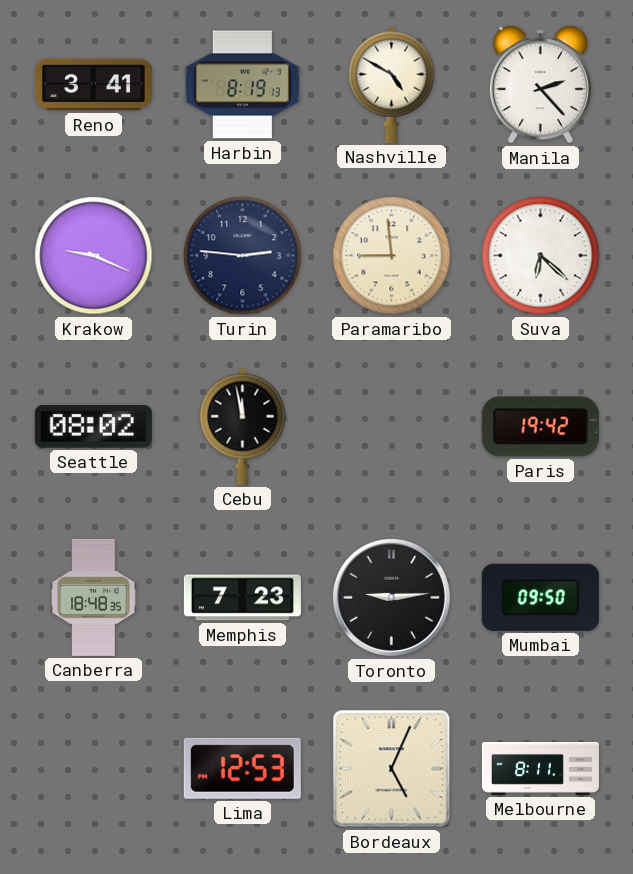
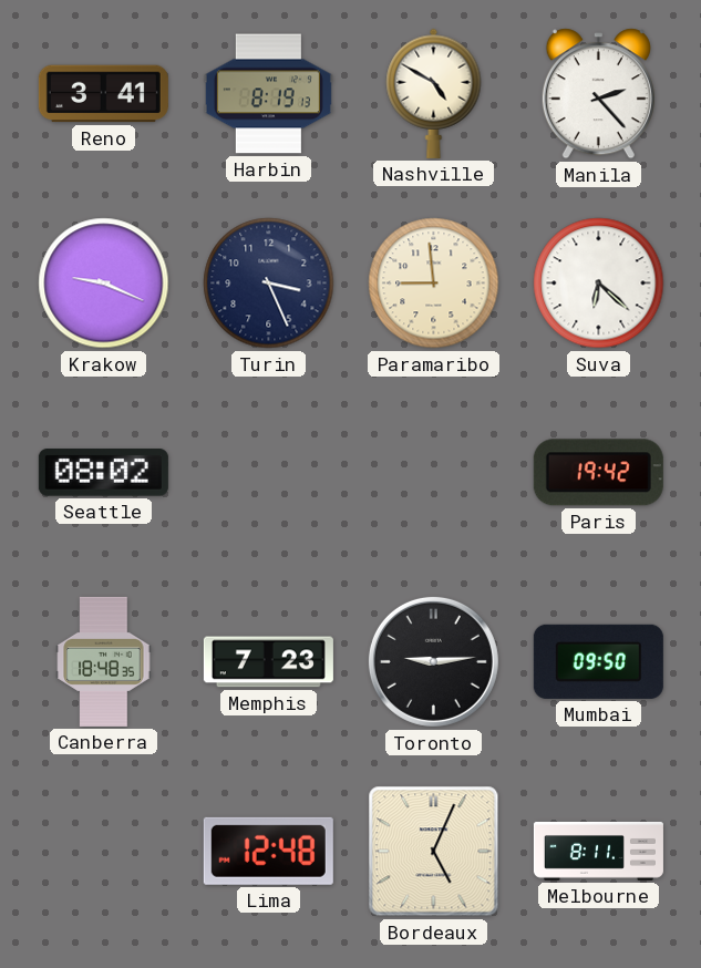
Turin: 2:46 -> 3:26 (269, 284)
Cebu: 11:58 -> none (243, 426)
Lima: 12:53 -> 12:48 (268, 851)
